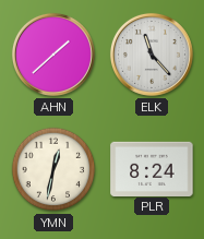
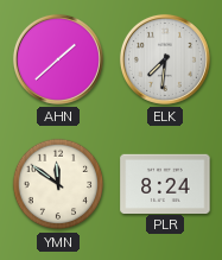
ELK: 11:23 -> 7:31 (165, 59)
YMN: 12:32 -> 11:51 (58, 184)
